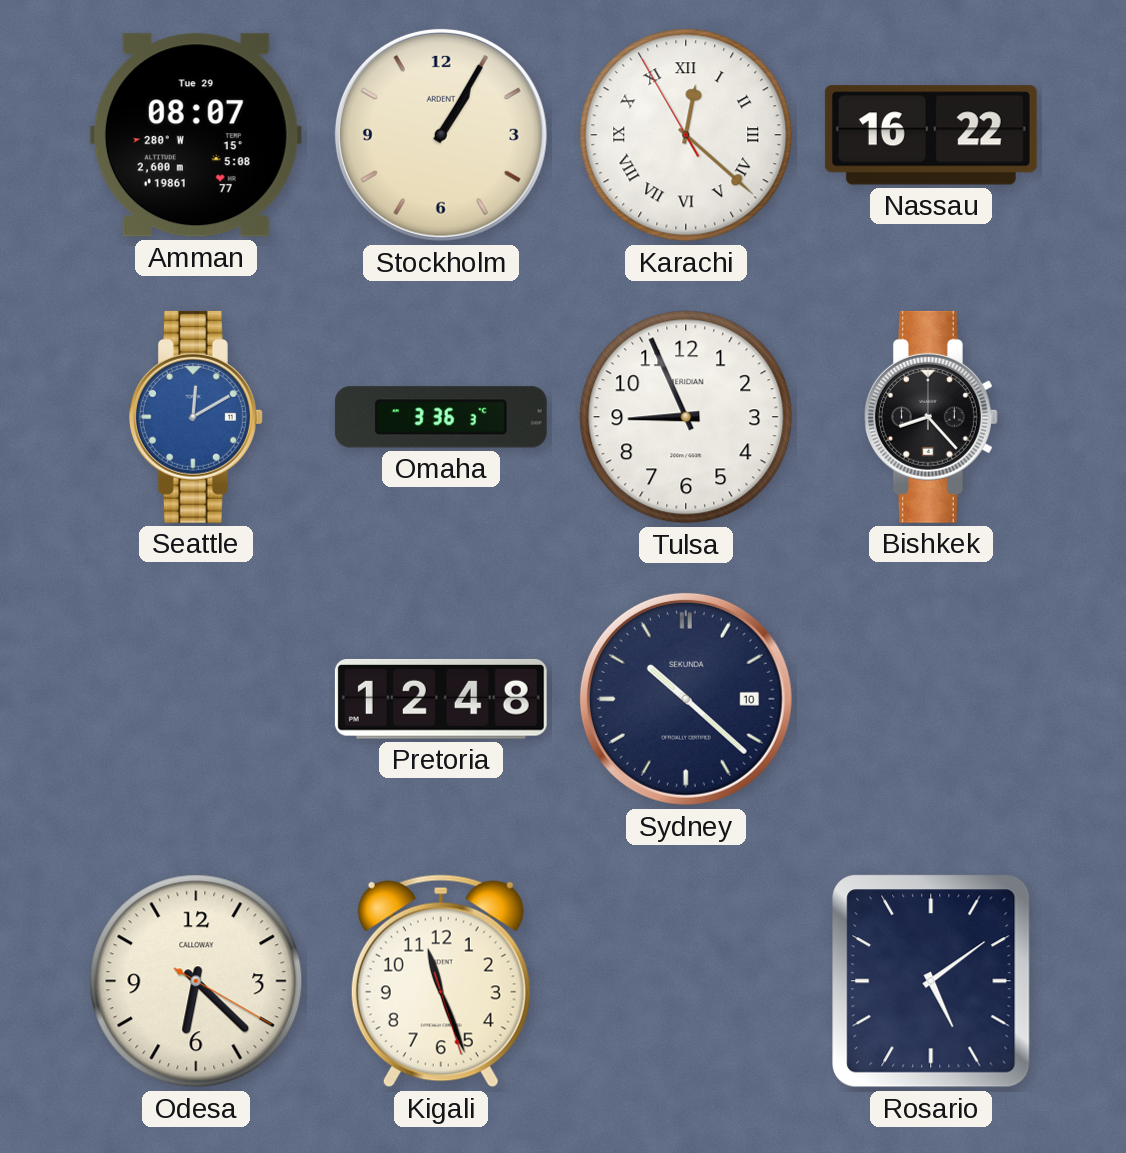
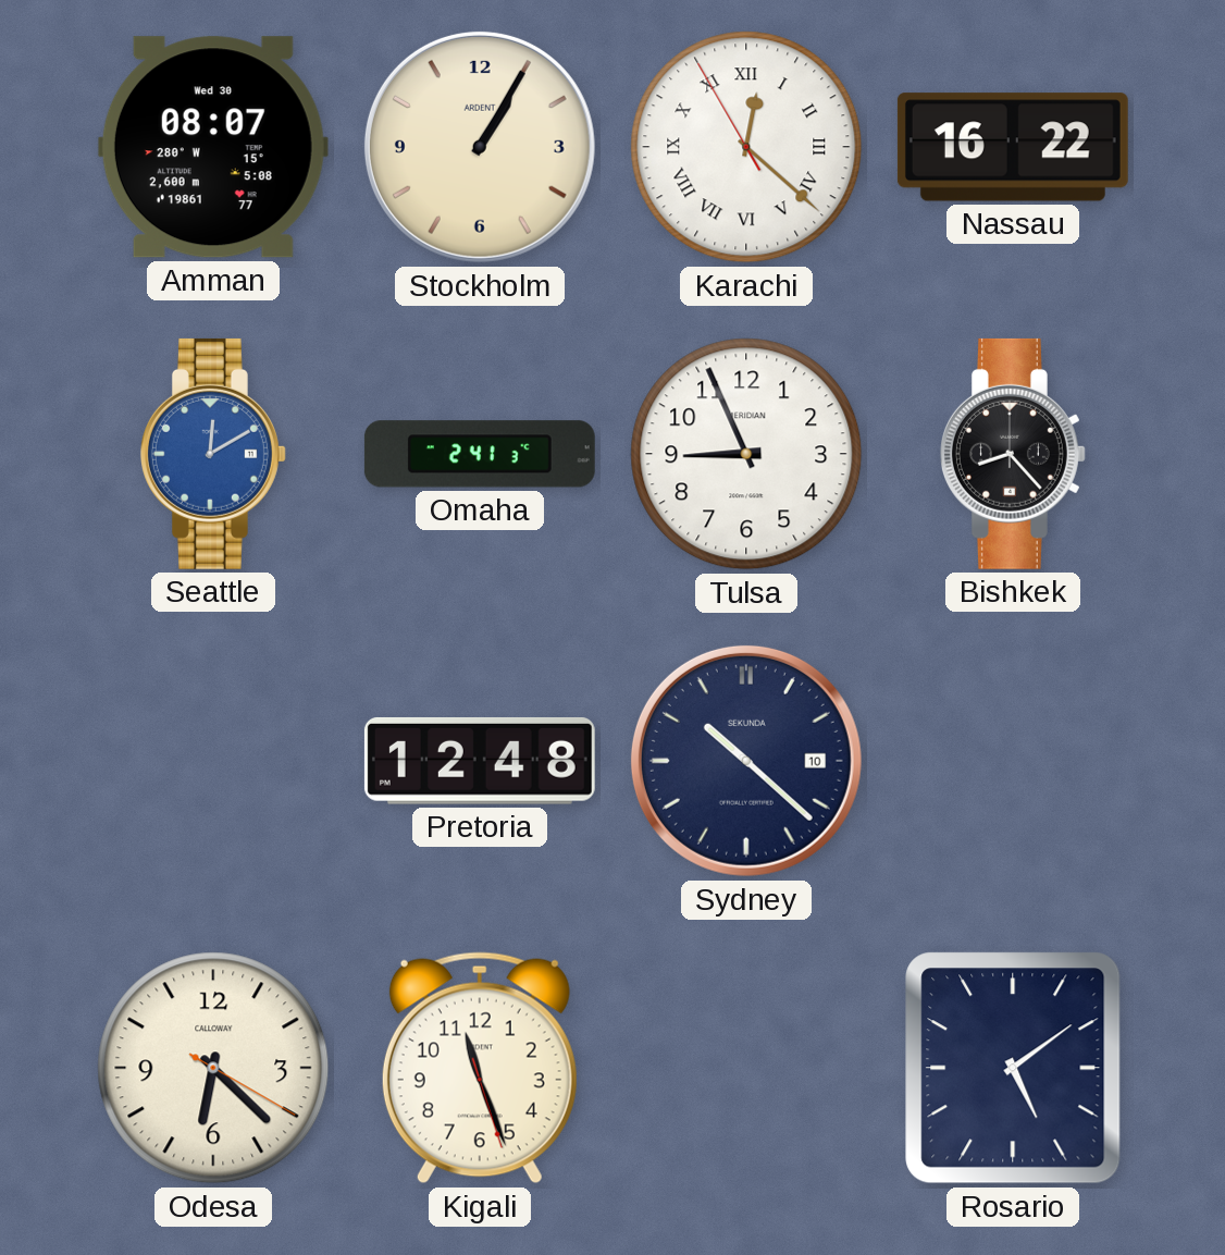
Amman date: Tue 29 -> Wed 30 (213, 147)
Omaha: 3:36 -> 2:41 (480, 454)
